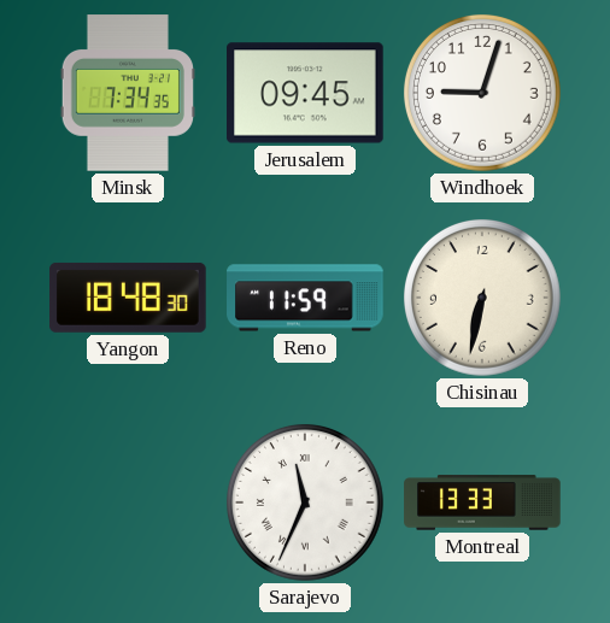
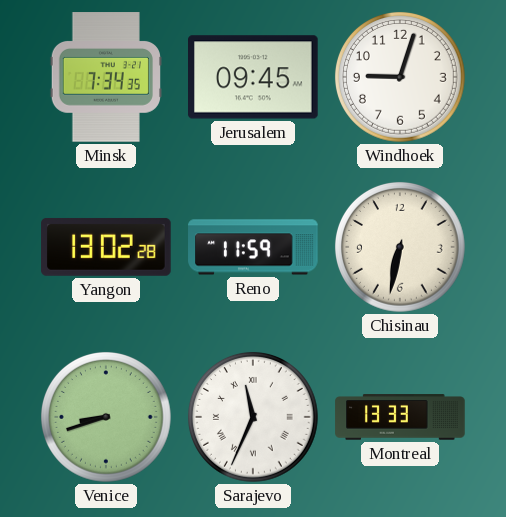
Yangon: 18:48 -> 13:02 (106, 247)
Venice: none -> 8:42 (106, 417)
